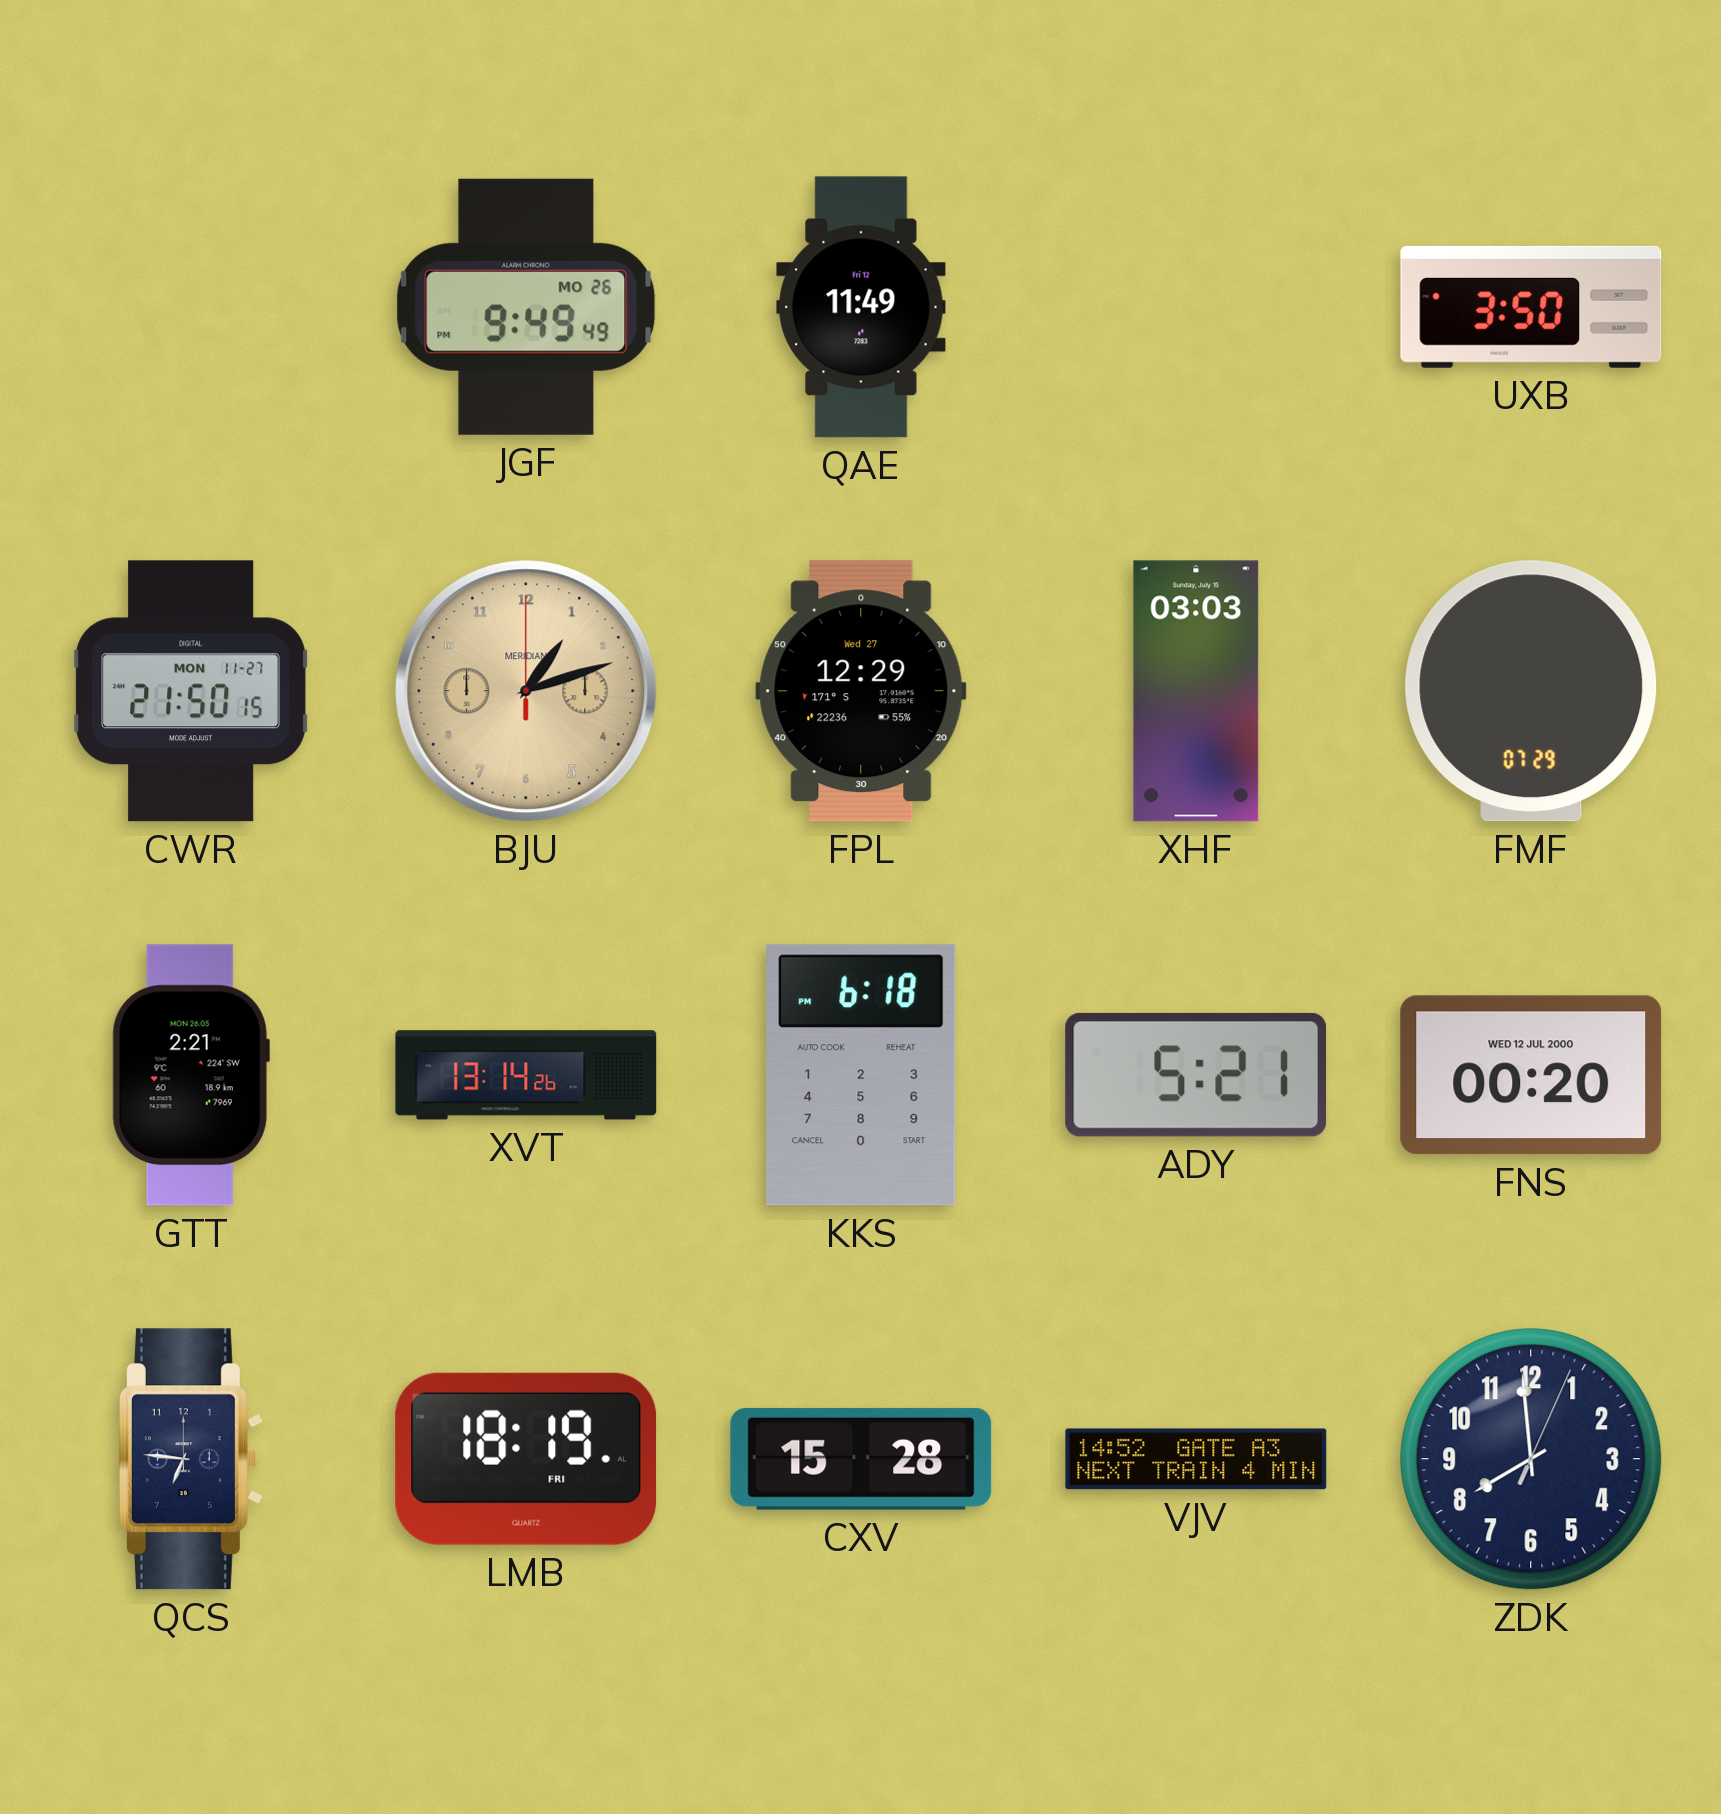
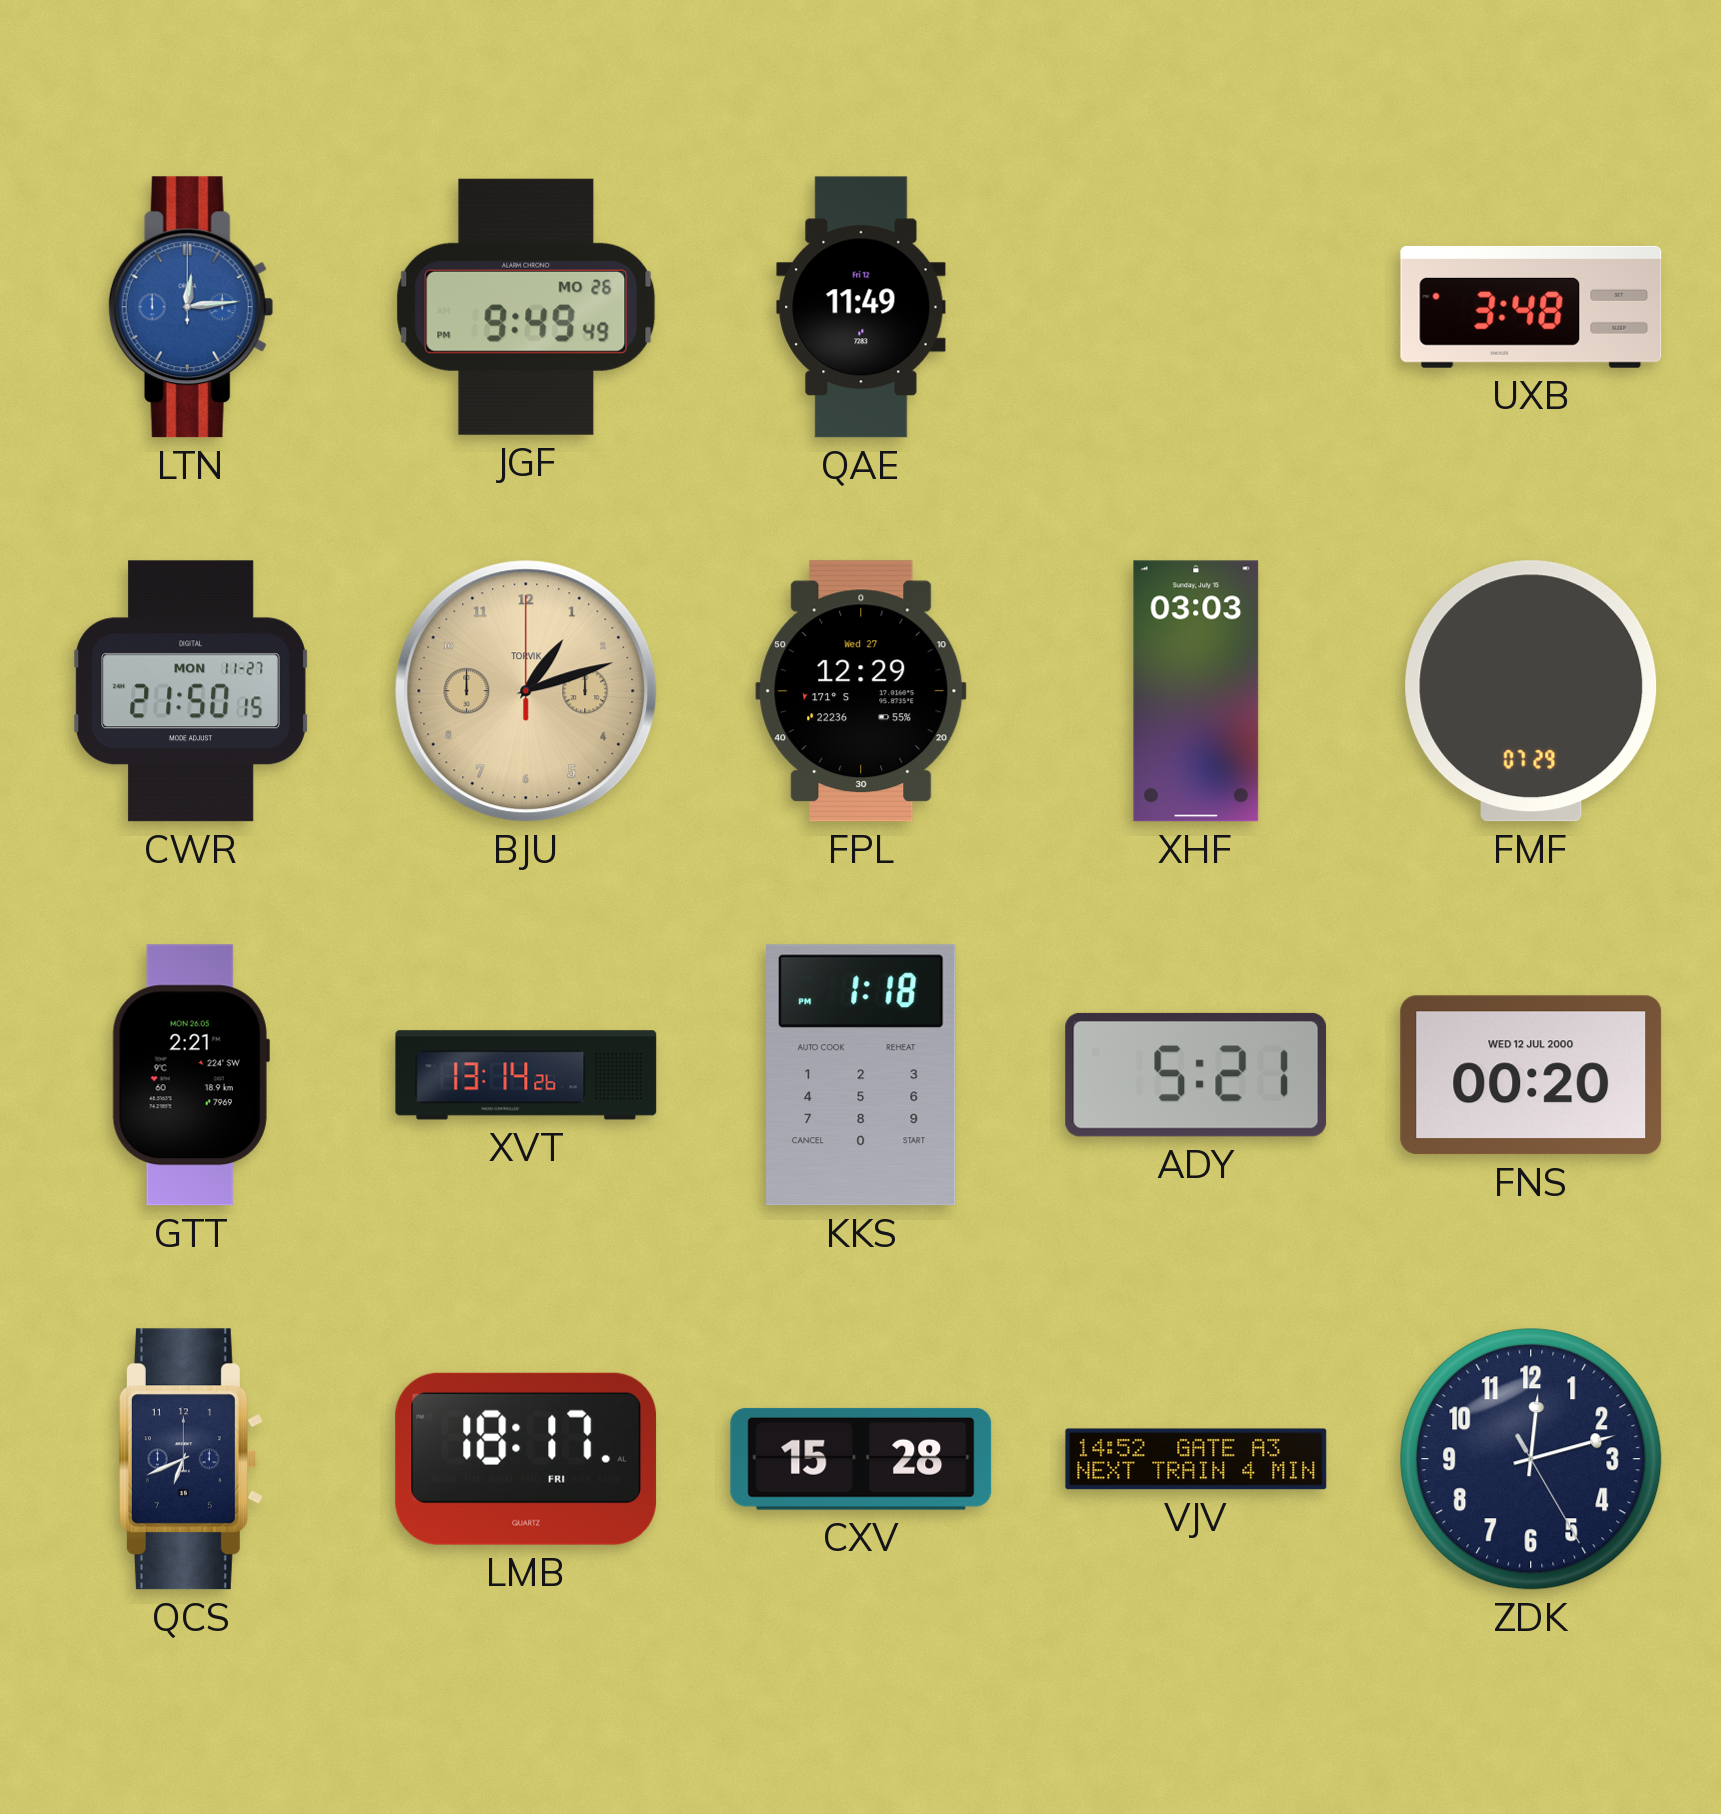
LTN: none -> 12:14 (191, 307)
UXB: 3:50 -> 3:48 (1531, 307)
BJU brand: MERIDIAN -> TORVIK (526, 691)
KKS: 6:18 -> 1:18 (861, 1075)
QCS: 6:46 -> 6:41 (191, 1459)
LMB: 18:19 -> 18:17 (526, 1459)
ZDK: 7:59 -> 12:12 (1531, 1459)
